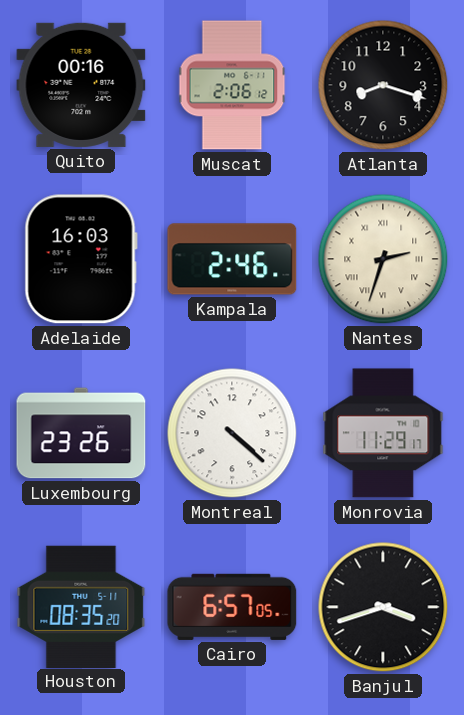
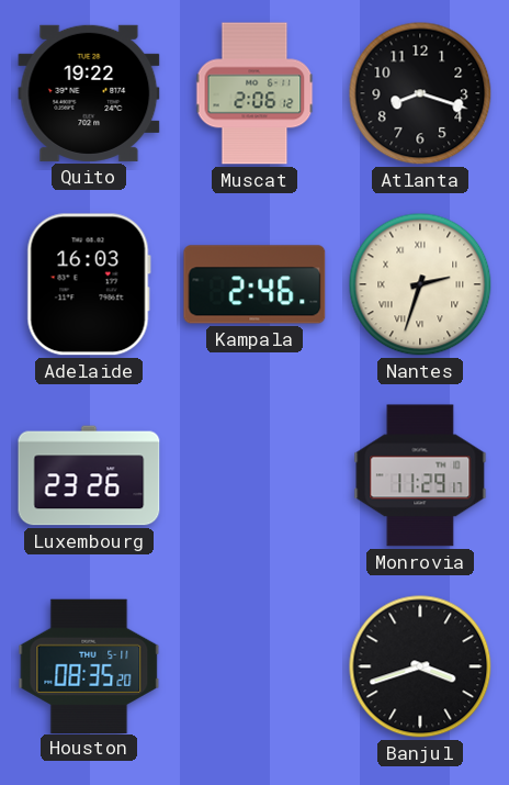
Quito: 00:16 -> 19:22 (89, 93)
Montreal: 4:22 -> none (232, 433)
Cairo: 6:57 -> none (232, 607)
